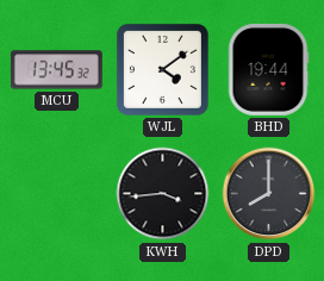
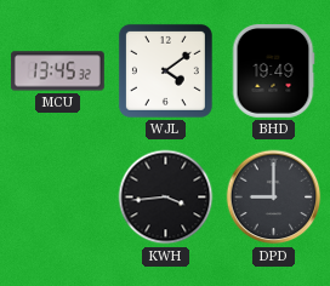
BHD: 19:44 -> 19:49 (273, 70)
DPD: 8:00 -> 9:00 (274, 198)
